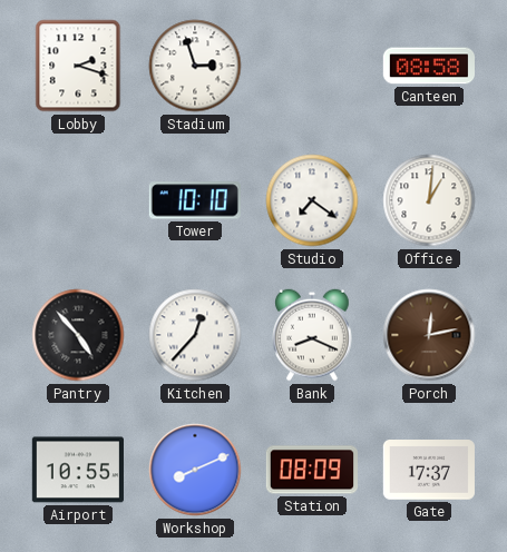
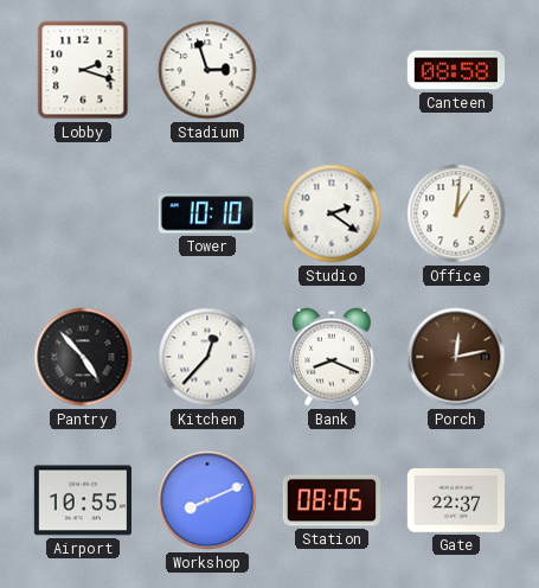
Studio: 7:21 -> 2:21 (332, 213)
Station: 08:09 -> 08:05 (331, 500)
Gate: 17:37 -> 22:37 (455, 500)
